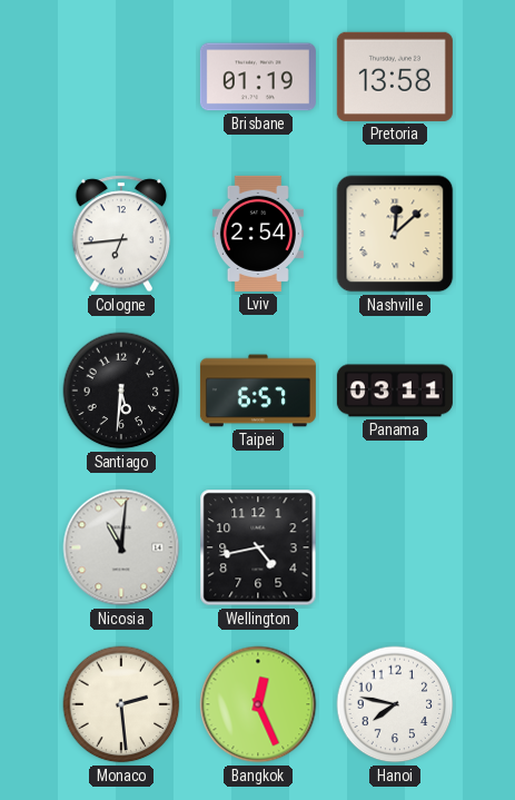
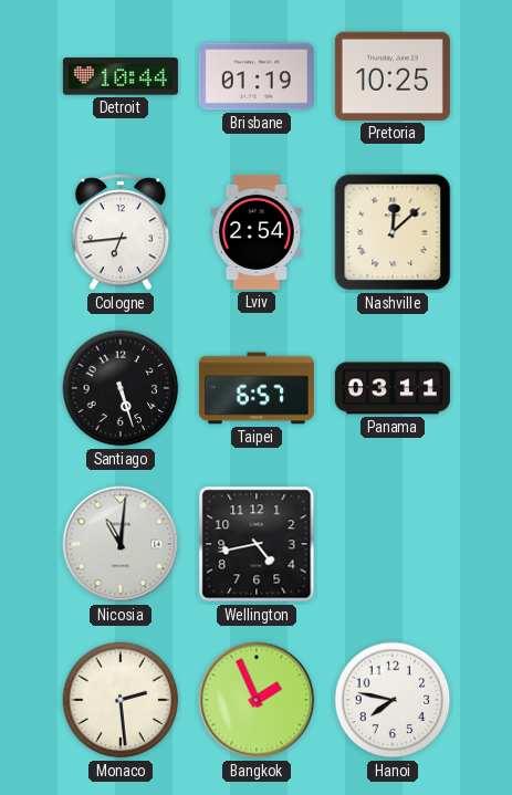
Detroit: none -> 10:44 (121, 76)
Pretoria: 13:58 -> 10:25 (393, 76)
Santiago: 5:31 -> 5:27 (121, 388)
Bangkok: 12:26 -> 1:56 (257, 700)
